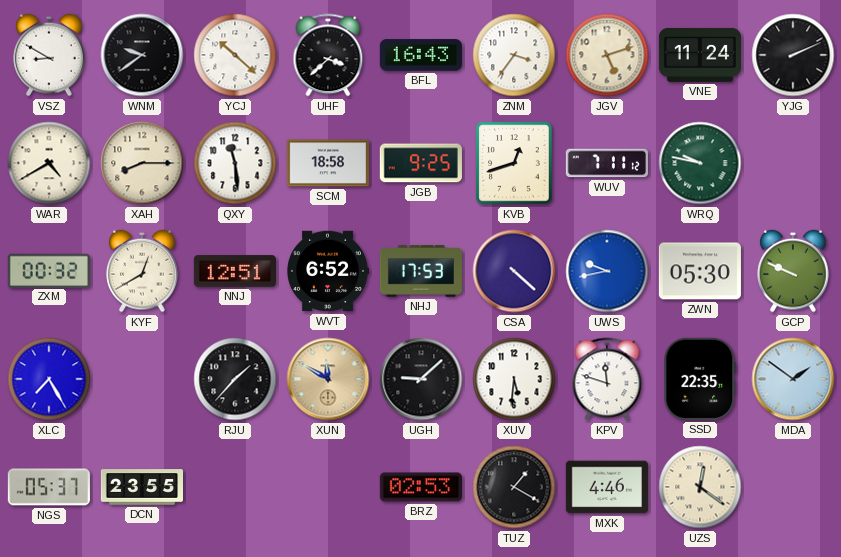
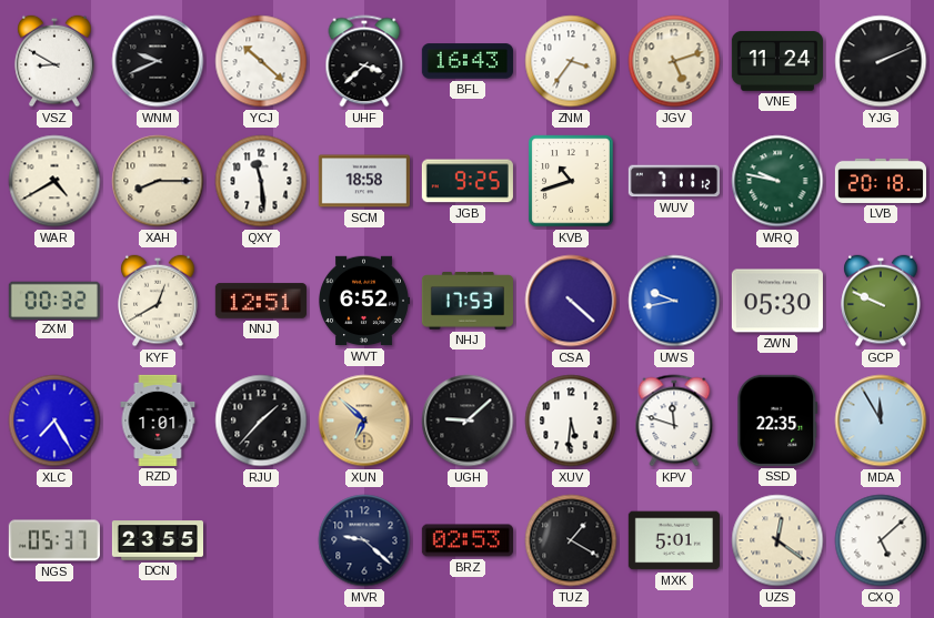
WNM: 9:39 -> 9:41 (158, 61)
KVB: 12:42 -> 10:42 (571, 181)
LVB: none -> 20:18 (880, 181)
RZD: none -> 1:01 (158, 421)
XUN: 11:50 -> 6:52 (364, 421)
MDA: 1:51 -> 11:55 (881, 421)
MVR: none -> 9:22 (364, 540)
MXK: 4:46 -> 5:01 (674, 540)
CXQ: none -> 5:08 (881, 540)
